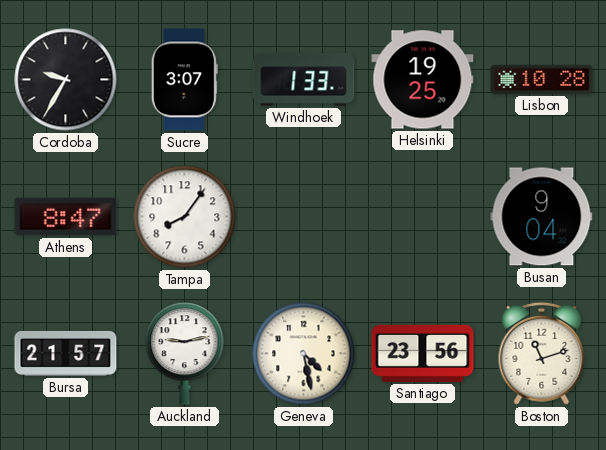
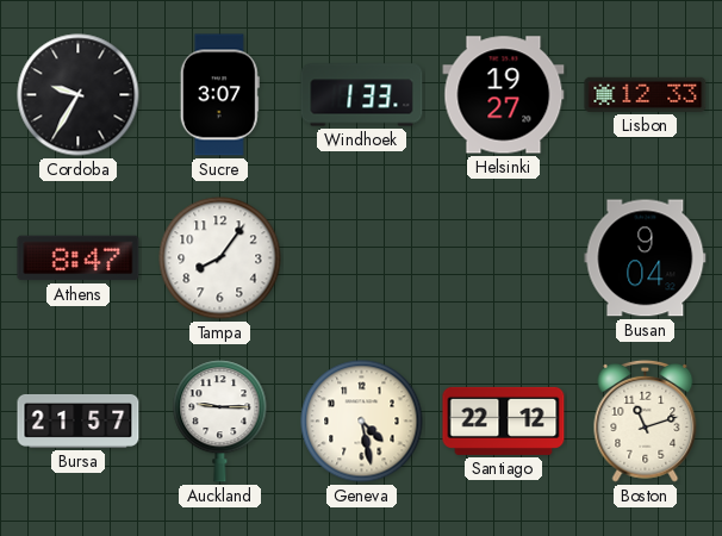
Helsinki: 19:25 -> 19:27 (504, 95)
Lisbon: 10:28 -> 12:33 (646, 94)
Auckland: 9:13 -> 9:15 (220, 422)
Santiago: 23:56 -> 22:12 (504, 420)
